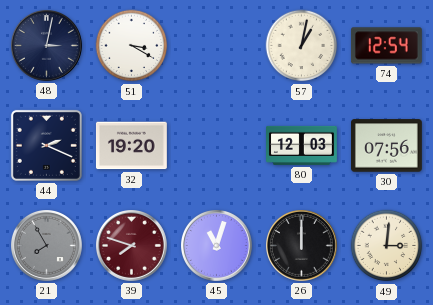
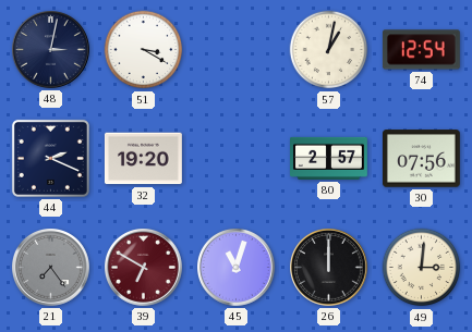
80: 12:03 -> 2:57 (329, 158)
21: 7:55 -> 7:24 (51, 268)
39: 7:48 -> 6:50 (144, 268)
